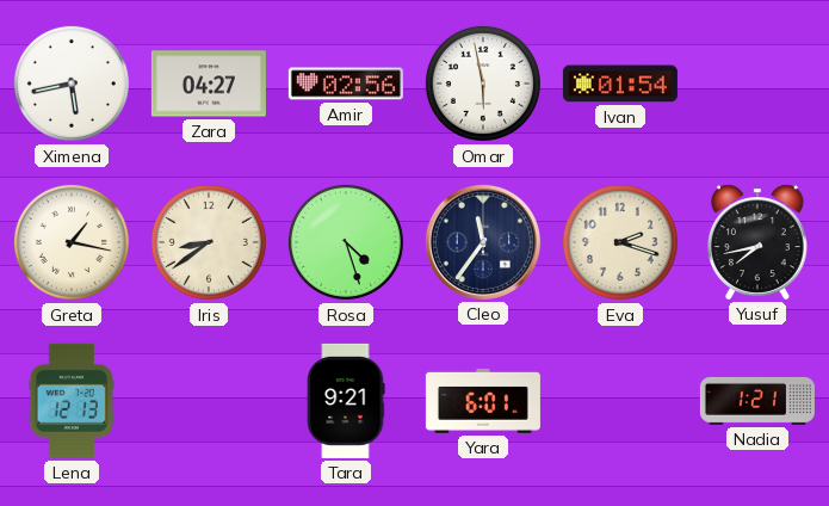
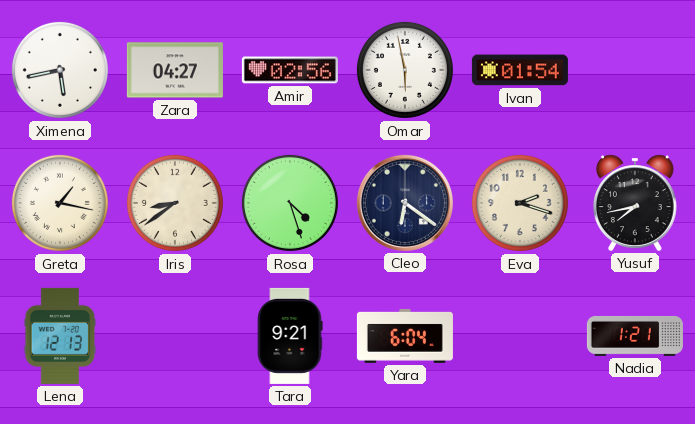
Cleo: 11:36 -> 6:21 (405, 203)
Yara: 6:01 -> 6:04 (405, 336)
